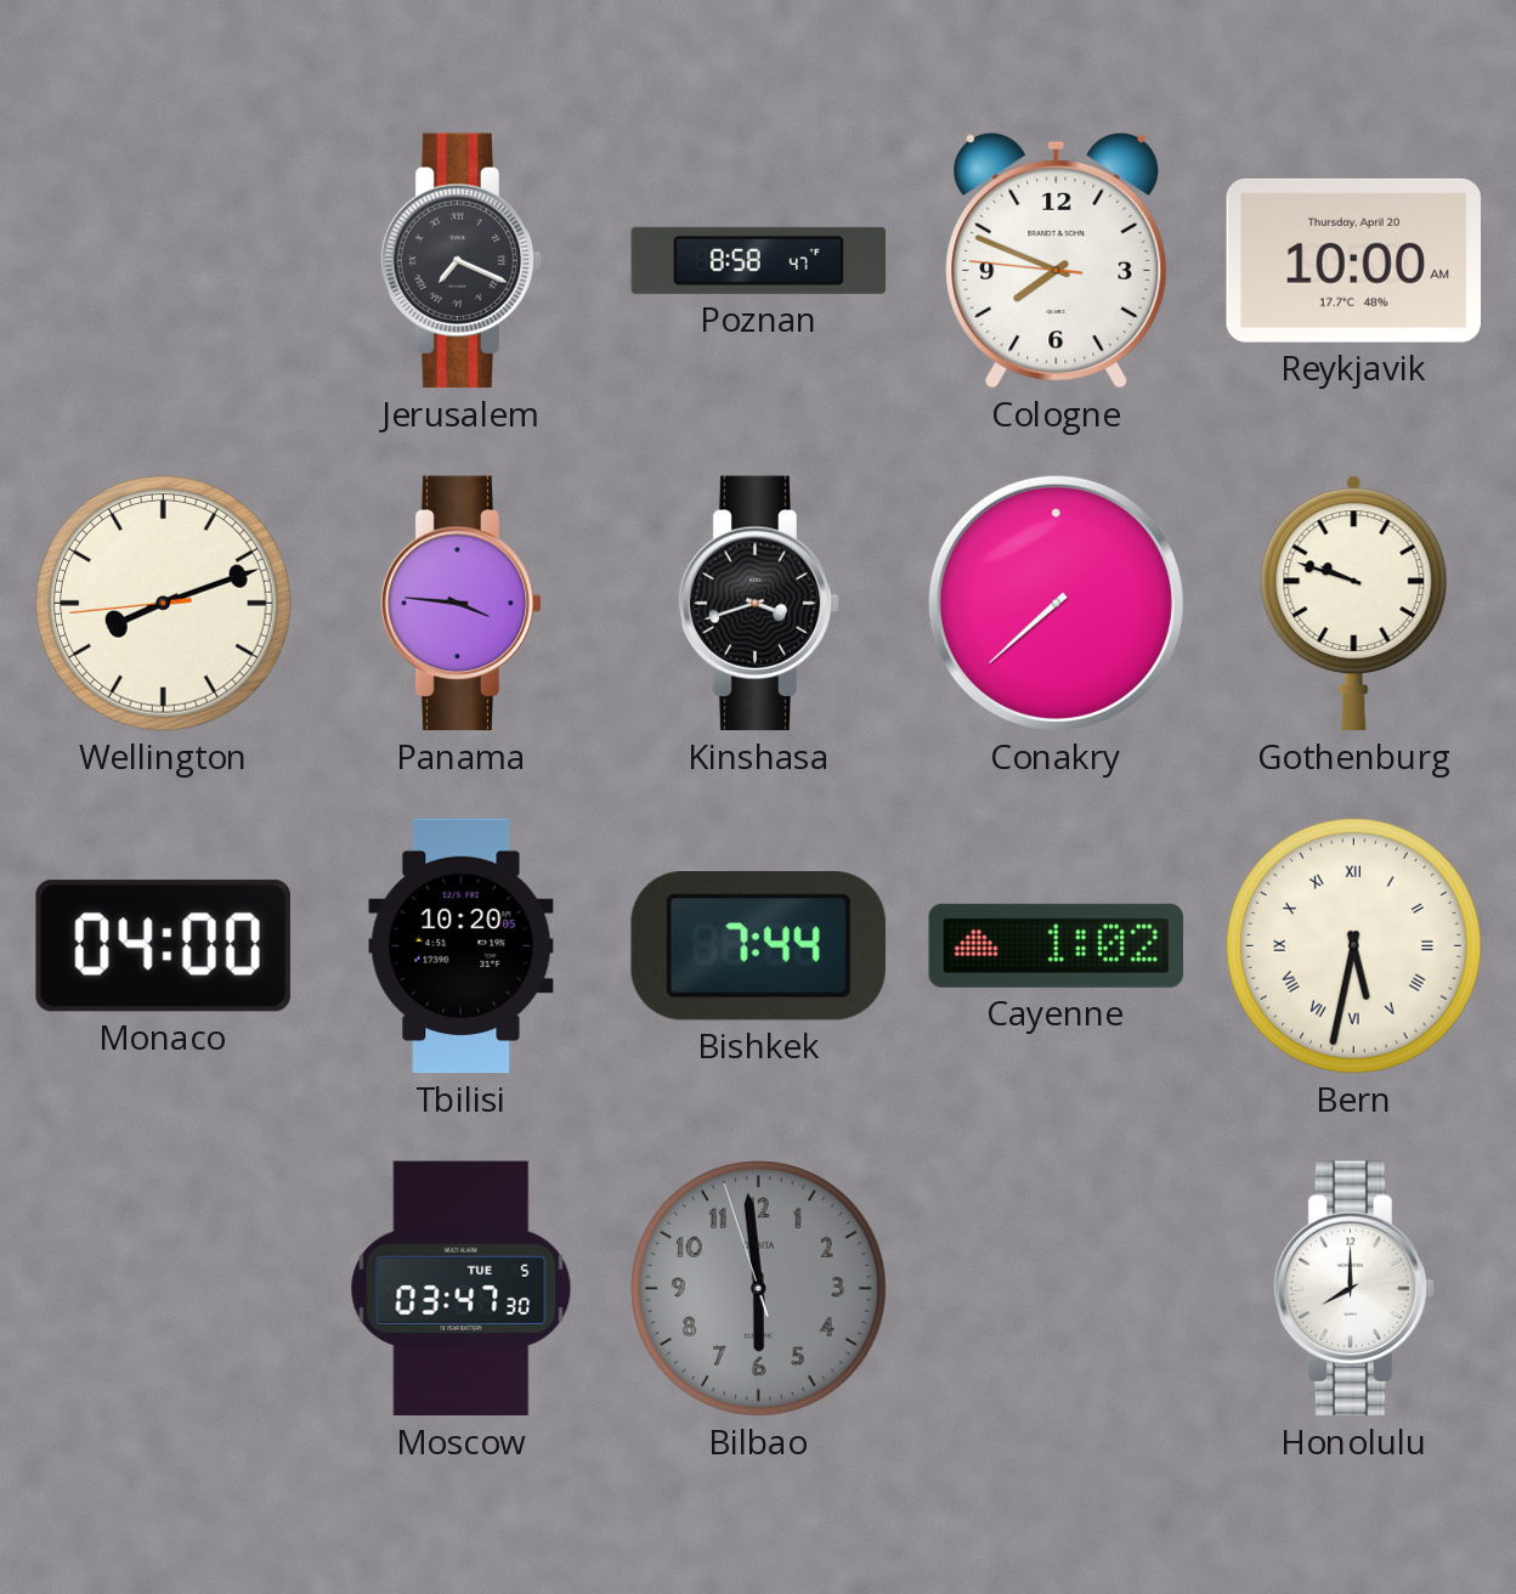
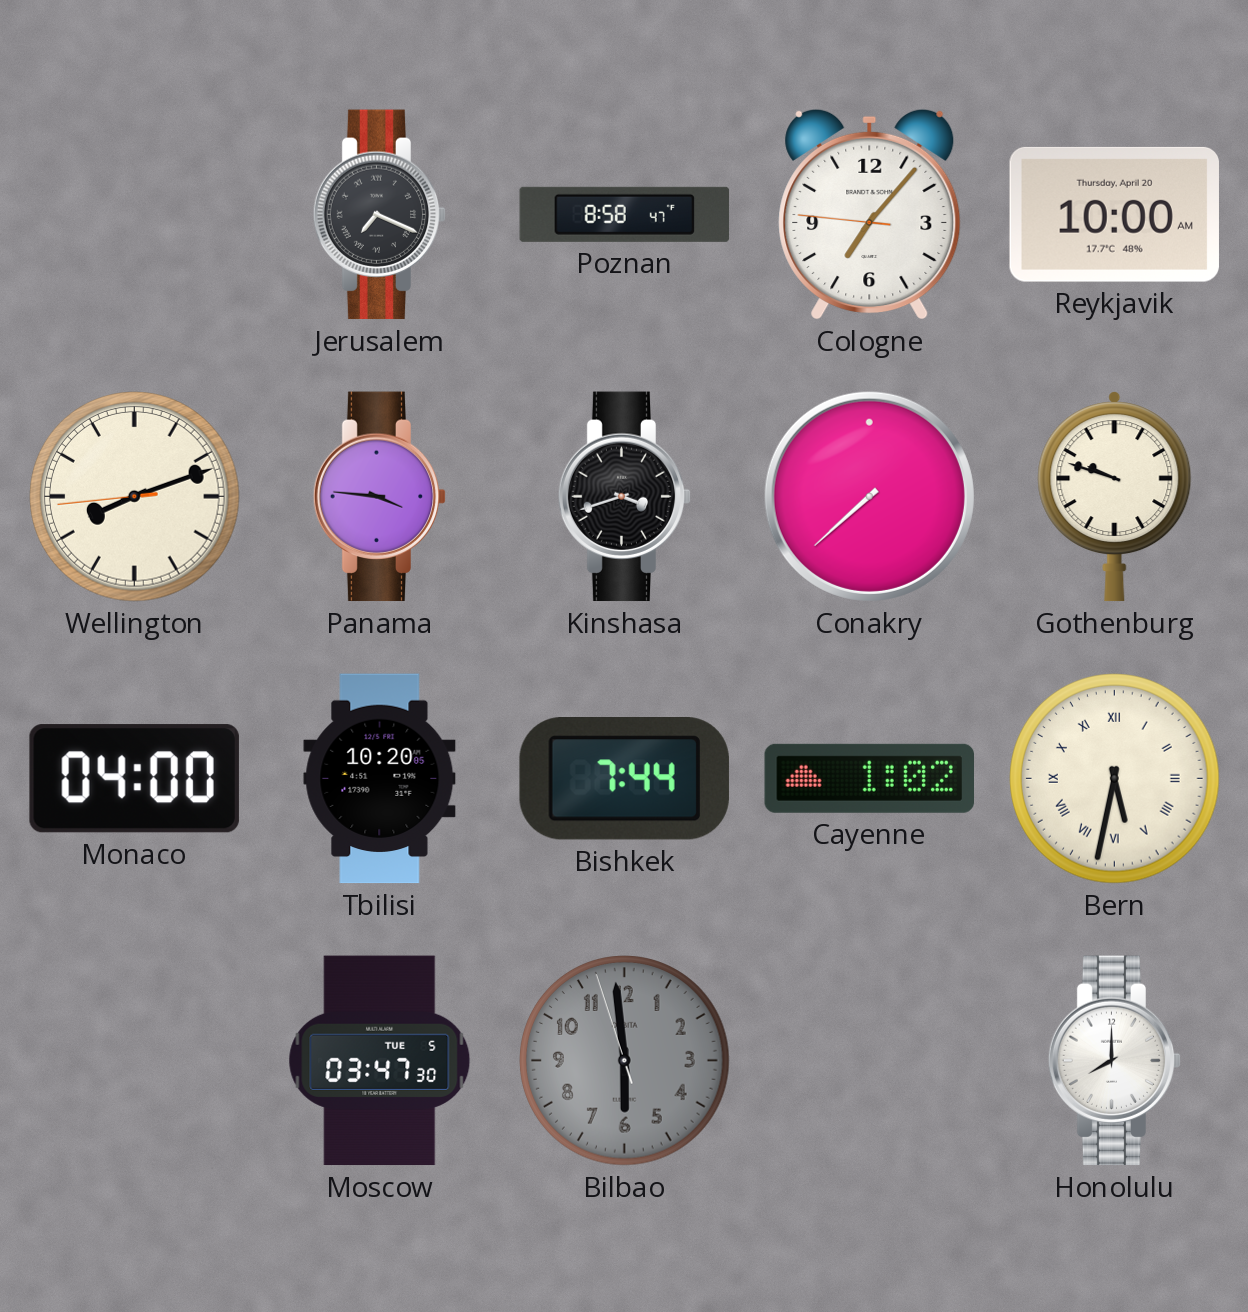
Cologne: 7:48 -> 7:06 (870, 214)
